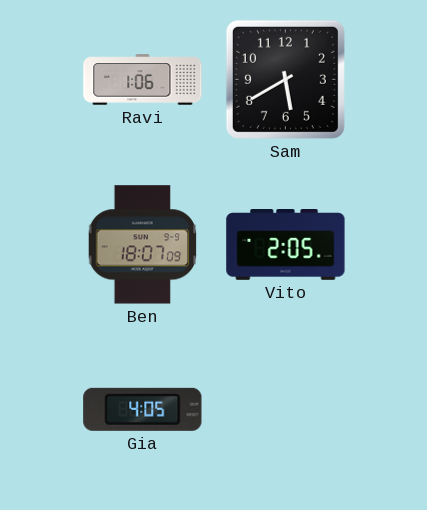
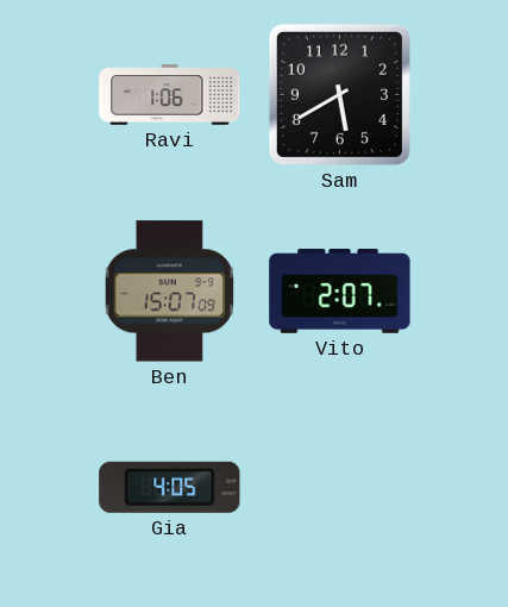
Ben: 18:07 -> 15:07 (170, 292)
Vito: 2:05 -> 2:07 (340, 292)
